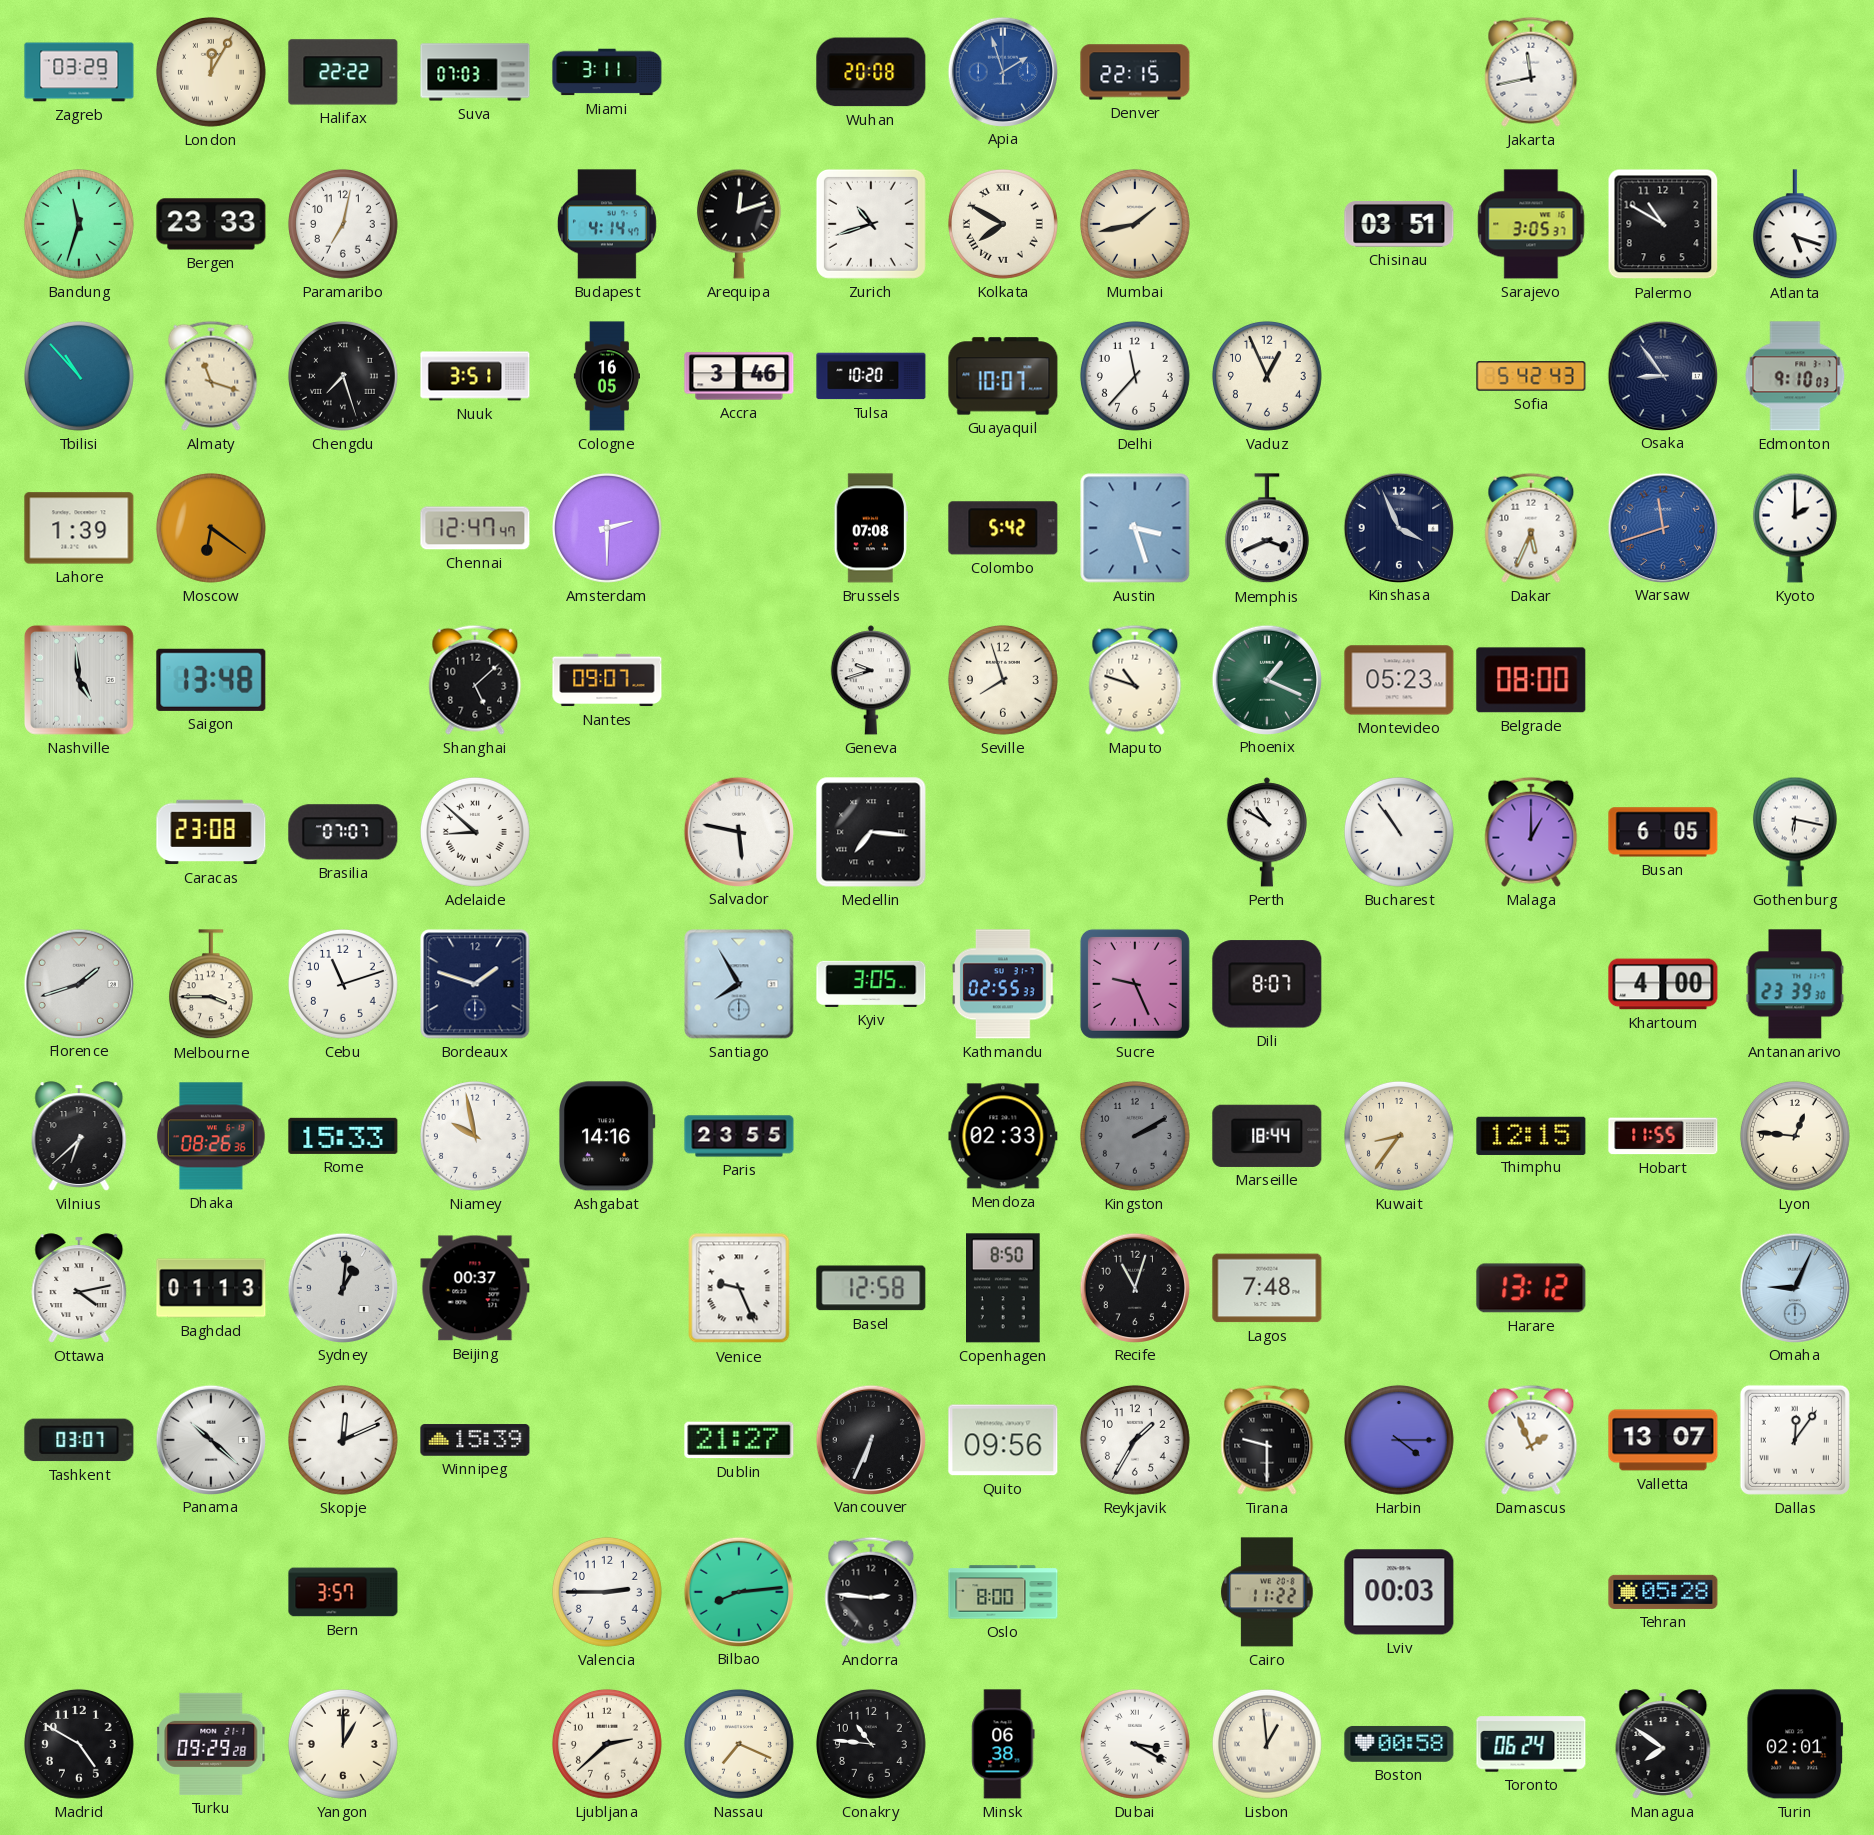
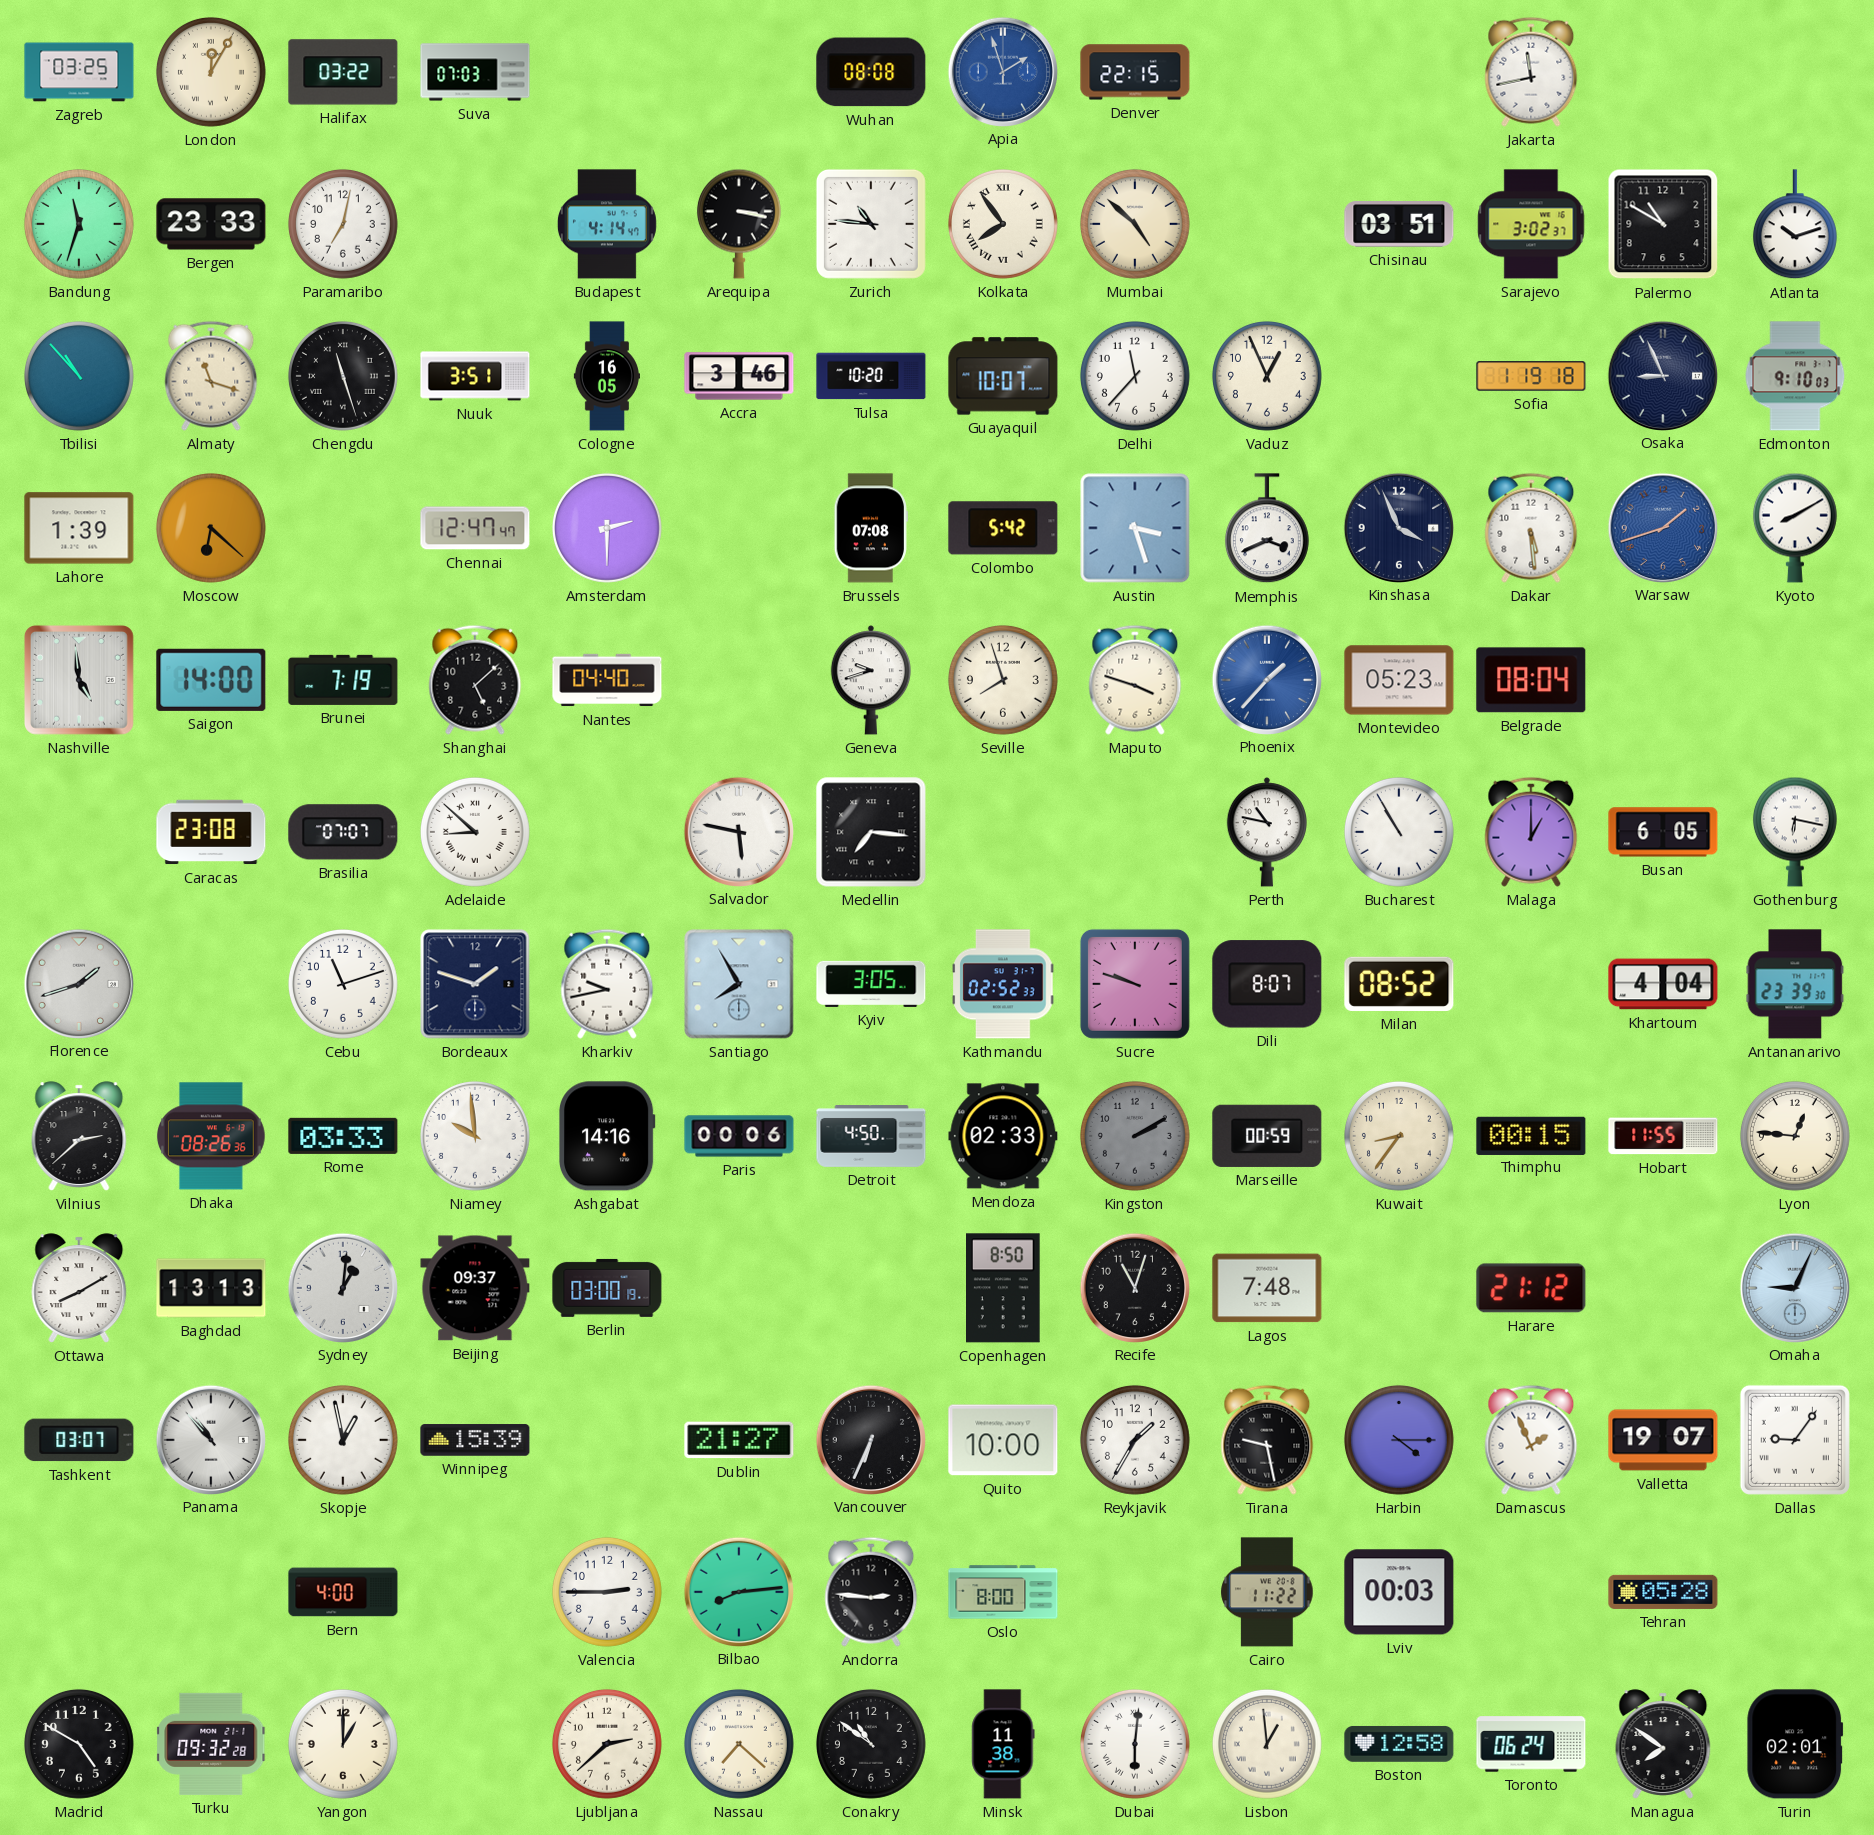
Zagreb: 03:29 -> 03:25 (79, 72)
Halifax: 22:22 -> 03:22 (343, 72)
Miami: 3:11 -> none (607, 72)
Wuhan: 20:08 -> 08:08 (871, 72)
Arequipa: 12:12 -> 3:17 (739, 224)
Zurich: 10:42 -> 10:46 (871, 224)
Kolkata: 7:50 -> 7:54 (1003, 224)
Mumbai: 1:43 -> 4:52 (1135, 224)
Sarajevo: 3:05 -> 3:02 (1531, 224)
Atlanta: 5:18 -> 10:12 (1795, 225)
Chengdu: 7:27 -> 11:27 (343, 376)
Sofia: 5:42 -> 1:19 (1531, 376)
Osaka: 8:54 -> 8:56 (1662, 375)
Moscow: 6:21 -> 6:22 (211, 528)
Dakar: 5:34 -> 5:29 (1531, 528)
Warsaw: 11:42 -> 1:42 (1662, 527)
Kyoto: 2:00 -> 8:10 (1795, 528)
Saigon: 13:48 -> 14:00 (211, 680)
Brunei: none -> 7:19 (343, 680)
Nantes: 09:07 -> 04:40 (607, 680)
Maputo: 10:48 -> 3:48 (1135, 680)
Phoenix: 1:19 -> 1:37 (1266, 679)
Phoenix dial: green -> blue (1266, 679)
Belgrade: 08:00 -> 08:04 (1531, 680)
Perth: 10:50 -> 10:47 (1266, 832)
Bucharest: 10:54 -> 10:55 (1399, 832)
Melbourne: 3:45 -> none (211, 985)
Kharkiv: none -> 9:43 (607, 984)
Kathmandu: 02:55 -> 02:52 (1003, 984)
Sucre: 9:26 -> 9:48 (1135, 984)
Milan: none -> 08:52 (1399, 984)
Khartoum: 4:00 -> 4:04 (1663, 984)
Vilnius: 6:38 -> 2:38 (79, 1136)
Rome: 15:33 -> 03:33 (343, 1136)
Niamey: 9:58 -> 9:59 (475, 1136)
Paris: 23:55 -> 00:06 (739, 1136)
Detroit: none -> 4:50 (871, 1137)
Marseille: 18:44 -> 00:59 (1267, 1136)
Thimphu: 12:15 -> 00:15 (1531, 1135)
Ottawa: 4:13 -> 8:10 (79, 1288)
Baghdad: 01:13 -> 13:13 (211, 1288)
Beijing: 00:37 -> 09:37 (475, 1288)
Berlin: none -> 03:00 (607, 1288)
Venice: 9:26 -> none (739, 1288)
Basel: 12:58 -> none (871, 1288)
Harare: 13:12 -> 21:12 (1531, 1288)
Panama: 10:22 -> 10:53 (210, 1439)
Skopje: 12:11 -> 12:58 (343, 1440)
Quito: 09:56 -> 10:00 (1003, 1440)
Tirana: 9:30 -> 9:28 (1267, 1440)
Valletta: 13:07 -> 19:07 (1663, 1440)
Dallas: 12:06 -> 9:06 (1795, 1440)
Bern: 3:57 -> 4:00 (343, 1592)
Turku: 09:29 -> 09:32 (212, 1744)
Nassau: 7:19 -> 7:22 (739, 1744)
Conakry: 10:46 -> 10:51 (871, 1744)
Minsk: 06:38 -> 11:38 (1003, 1744)
Dubai: 3:20 -> 6:01 (1135, 1744)
Boston: 00:58 -> 12:58 (1399, 1744)
